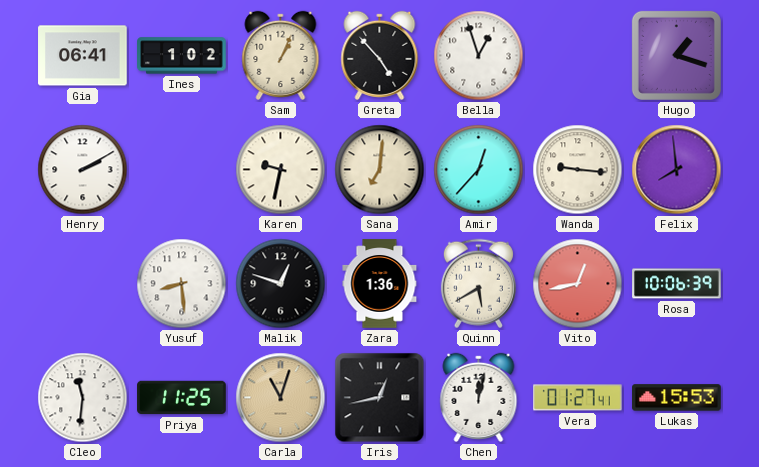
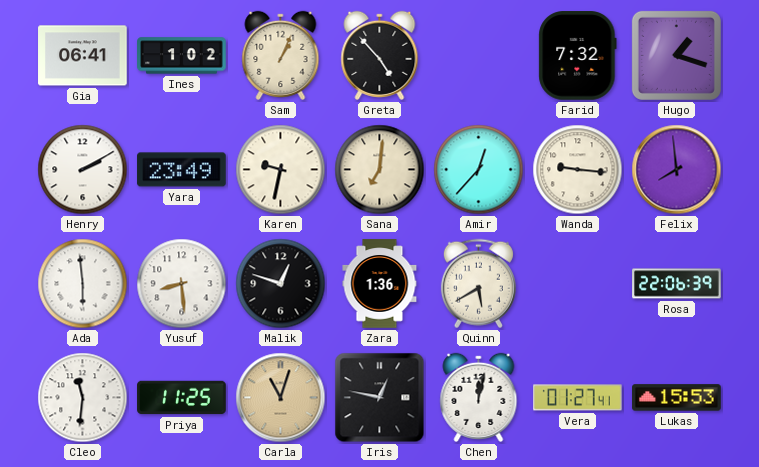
Bella: 12:57 -> none (479, 56)
Farid: none -> 7:32 (578, 56)
Yara: none -> 23:49 (182, 170)
Ada: none -> 5:59 (83, 284)
Vito: 12:43 -> none (578, 284)
Rosa: 10:06 -> 22:06 (677, 284)
Iris: 12:43 -> 12:47 (380, 398)
